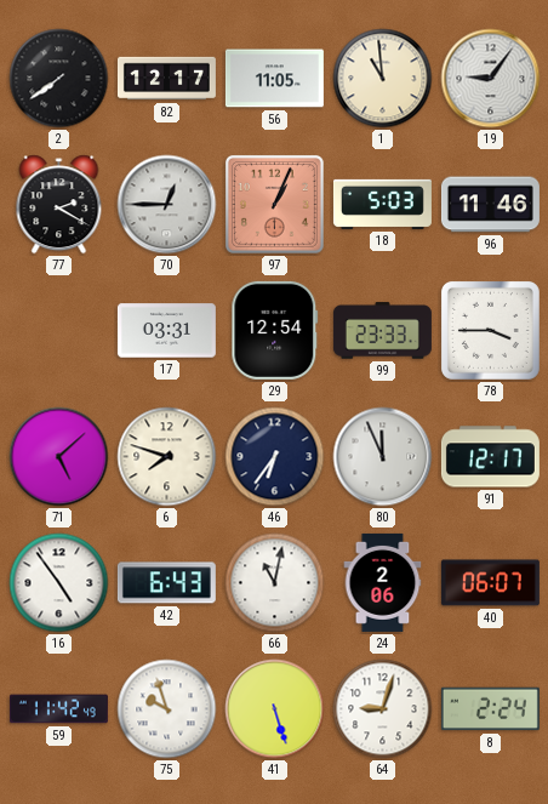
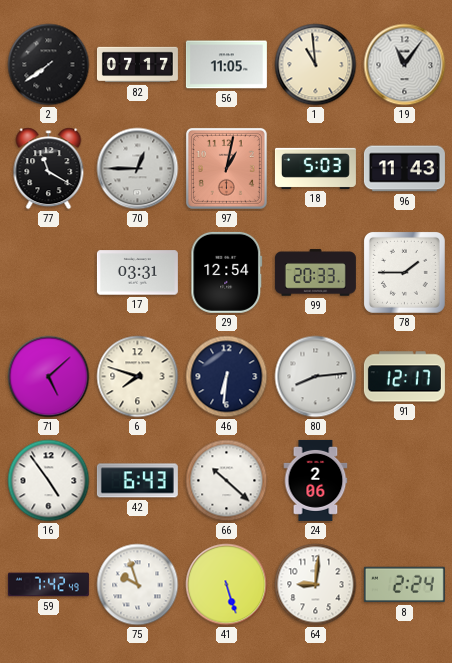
82: 12:17 -> 07:17 (137, 65)
19: 9:06 -> 11:06 (405, 65)
77: 2:20 -> 11:20 (49, 169)
97: 1:04 -> 1:02 (226, 168)
96: 11:46 -> 11:43 (404, 169)
99: 23:33 -> 20:33 (315, 273)
78: 3:45 -> 1:45 (404, 272)
46: 6:36 -> 6:31 (227, 377)
80: 11:56 -> 8:14 (316, 377)
66: 11:02 -> 10:22 (227, 481)
40: 06:07 -> none (490, 583)
59: 11:42 -> 7:42 (48, 585)
64: 9:03 -> 9:01 (316, 585)
